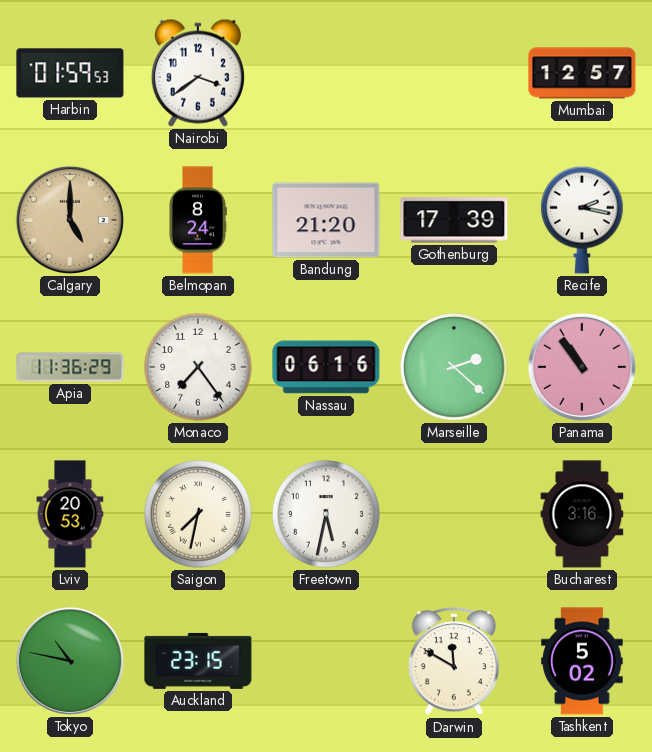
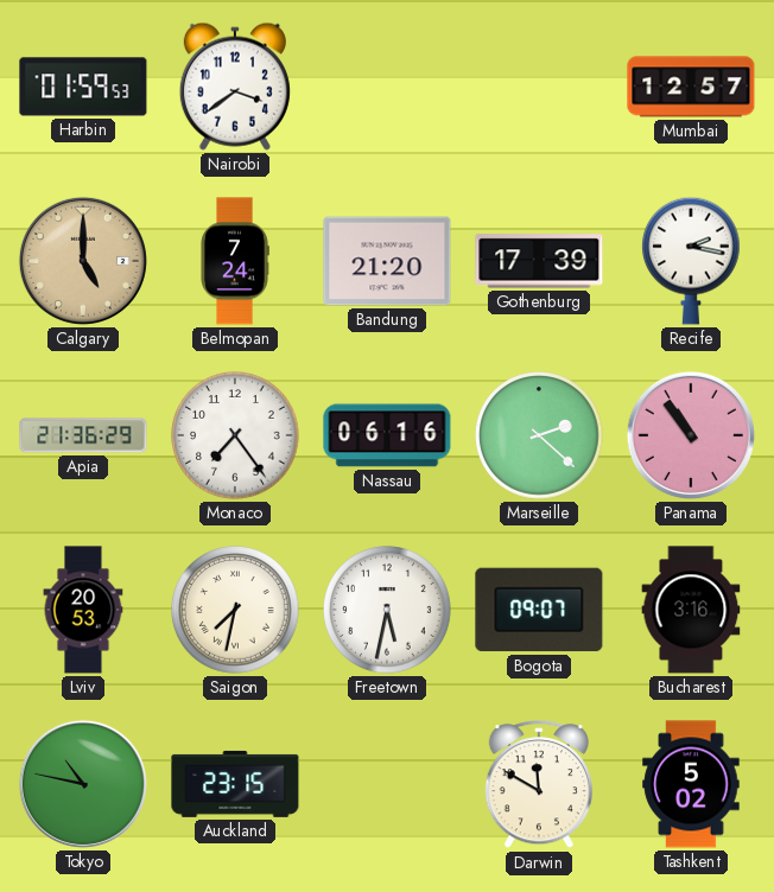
Belmopan: 8:24 -> 7:24 (235, 261)
Apia: 11:36 -> 21:36 (83, 435)
Bogota: none -> 09:07 (539, 610)
